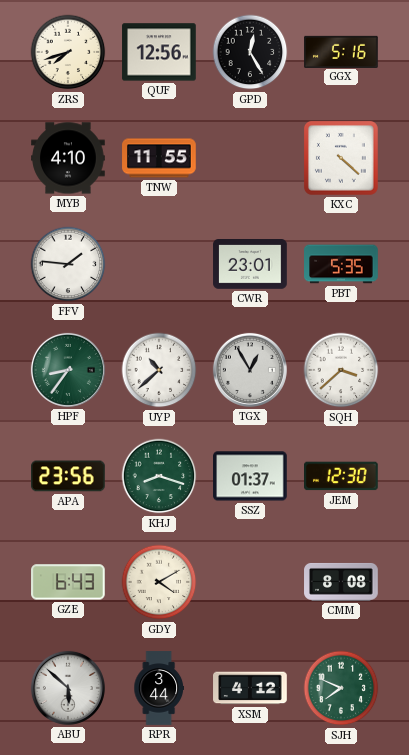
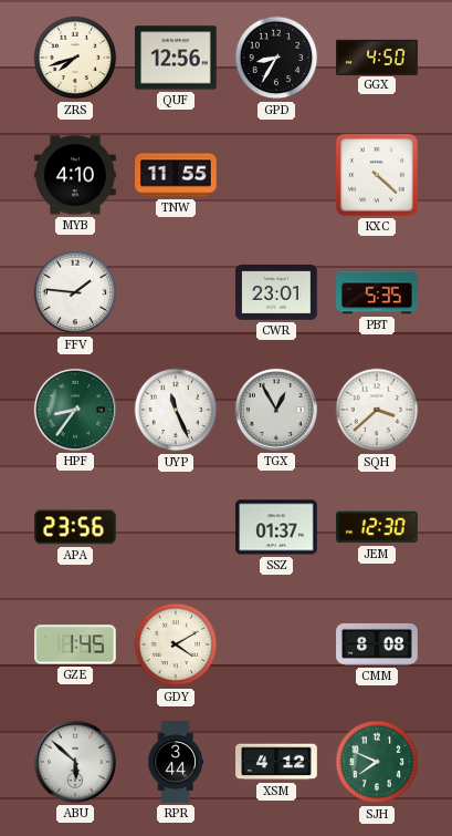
GPD: 12:25 -> 8:35 (276, 58)
GGX: 5:16 -> 4:50 (377, 56)
UYP: 10:38 -> 11:26 (176, 410)
KHJ: 8:18 -> none (159, 476)
GZE: 6:43 -> 1:45 (75, 644)
